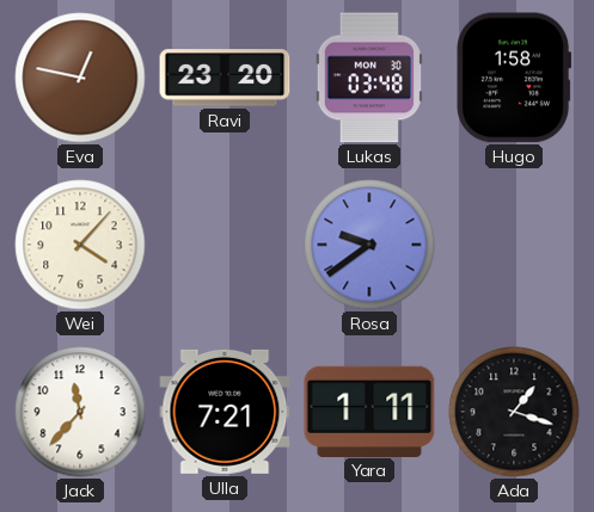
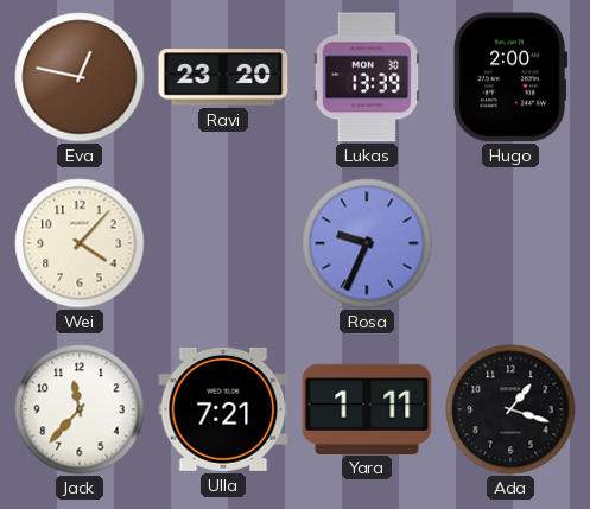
Lukas: 03:48 -> 13:39 (366, 77)
Hugo: 1:58 -> 2:00 (510, 77)
Rosa: 9:39 -> 9:34 (367, 243)
